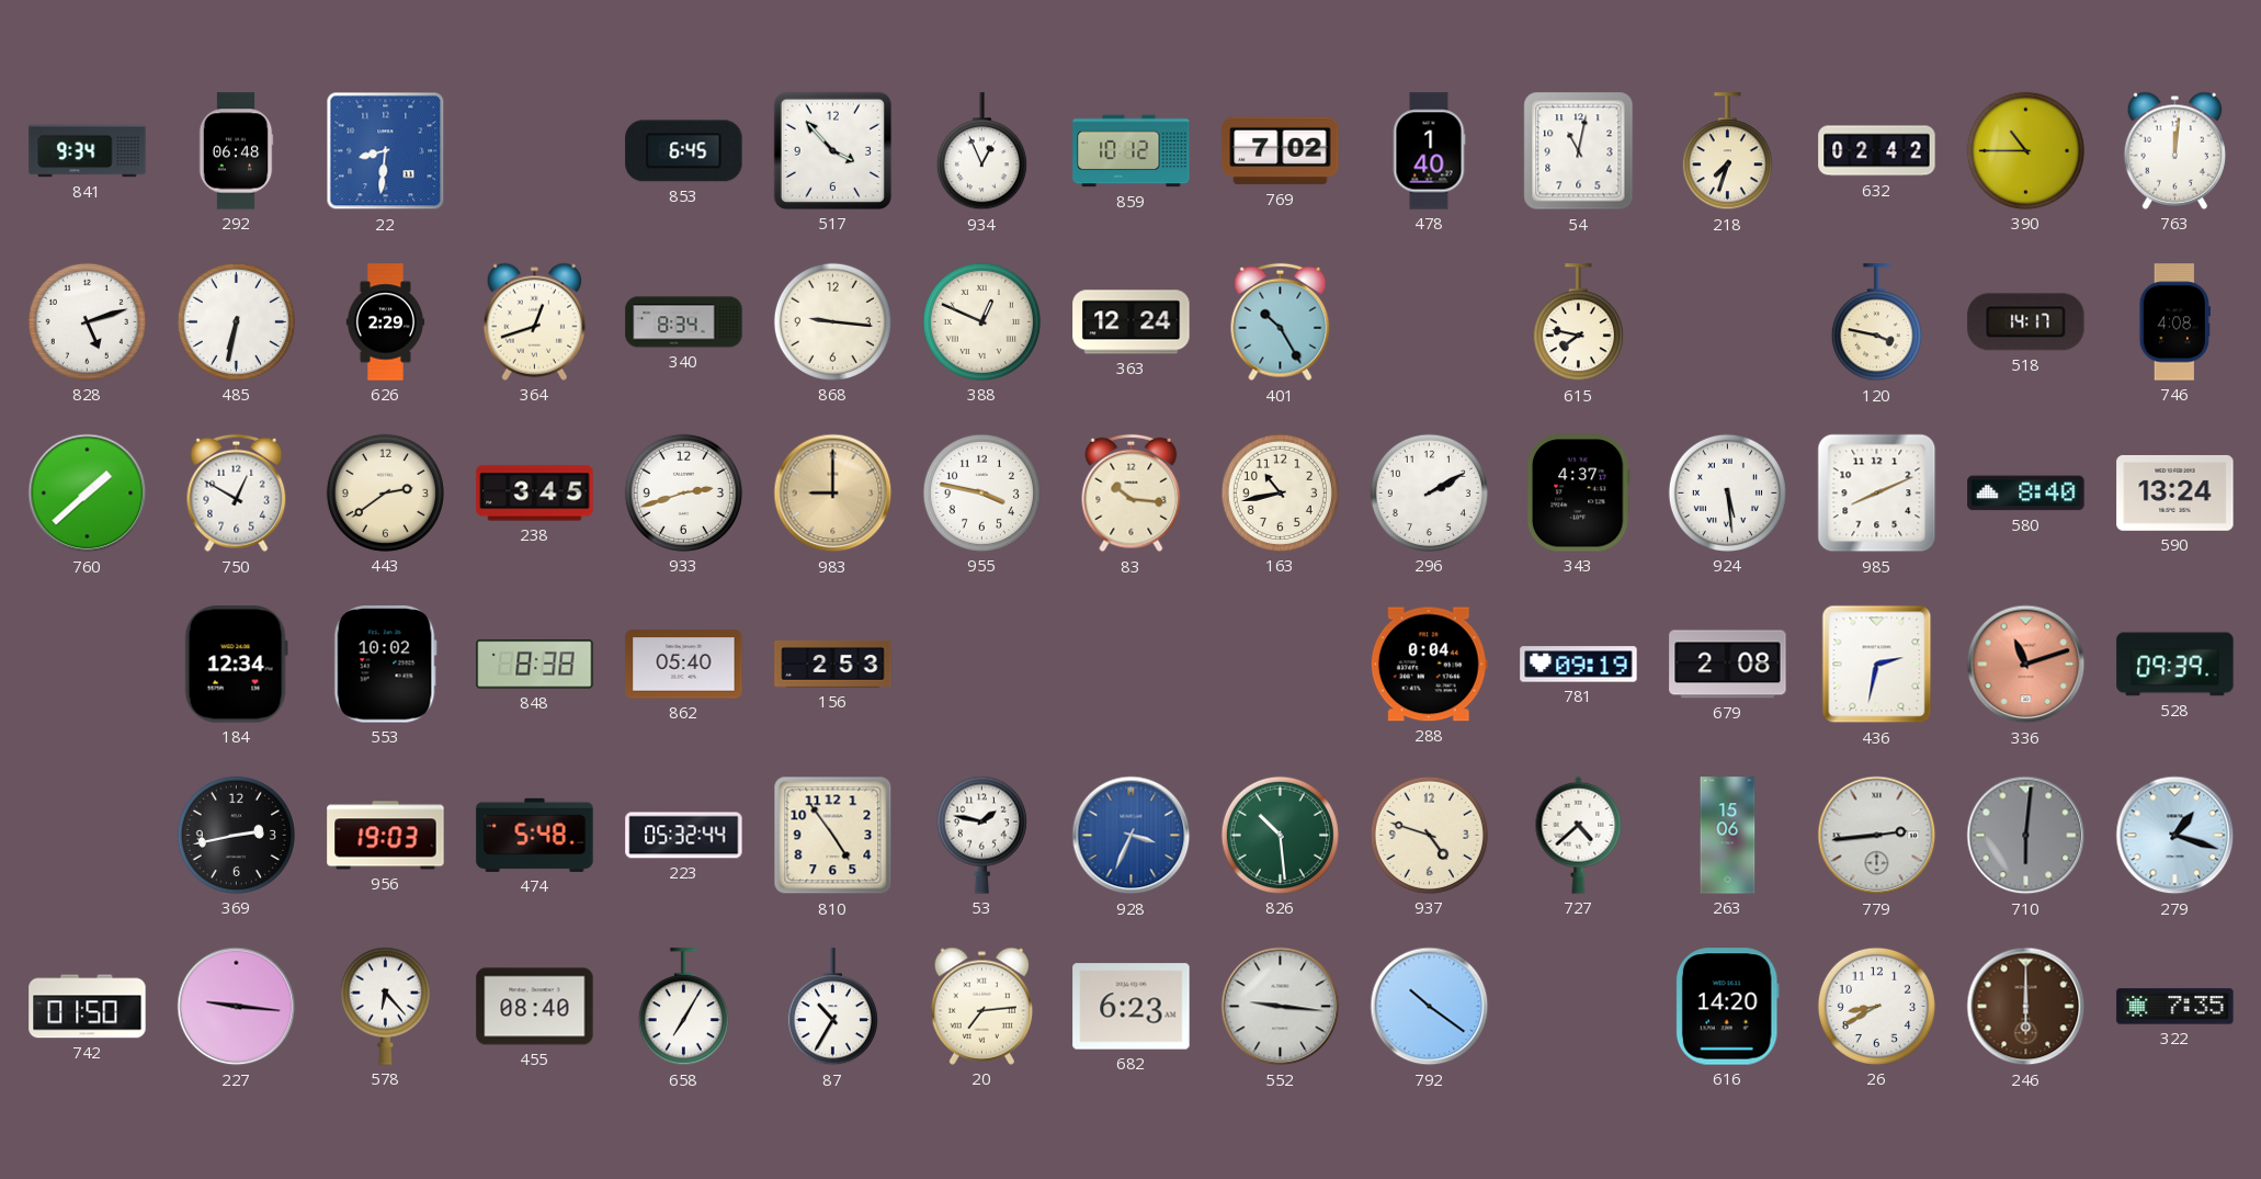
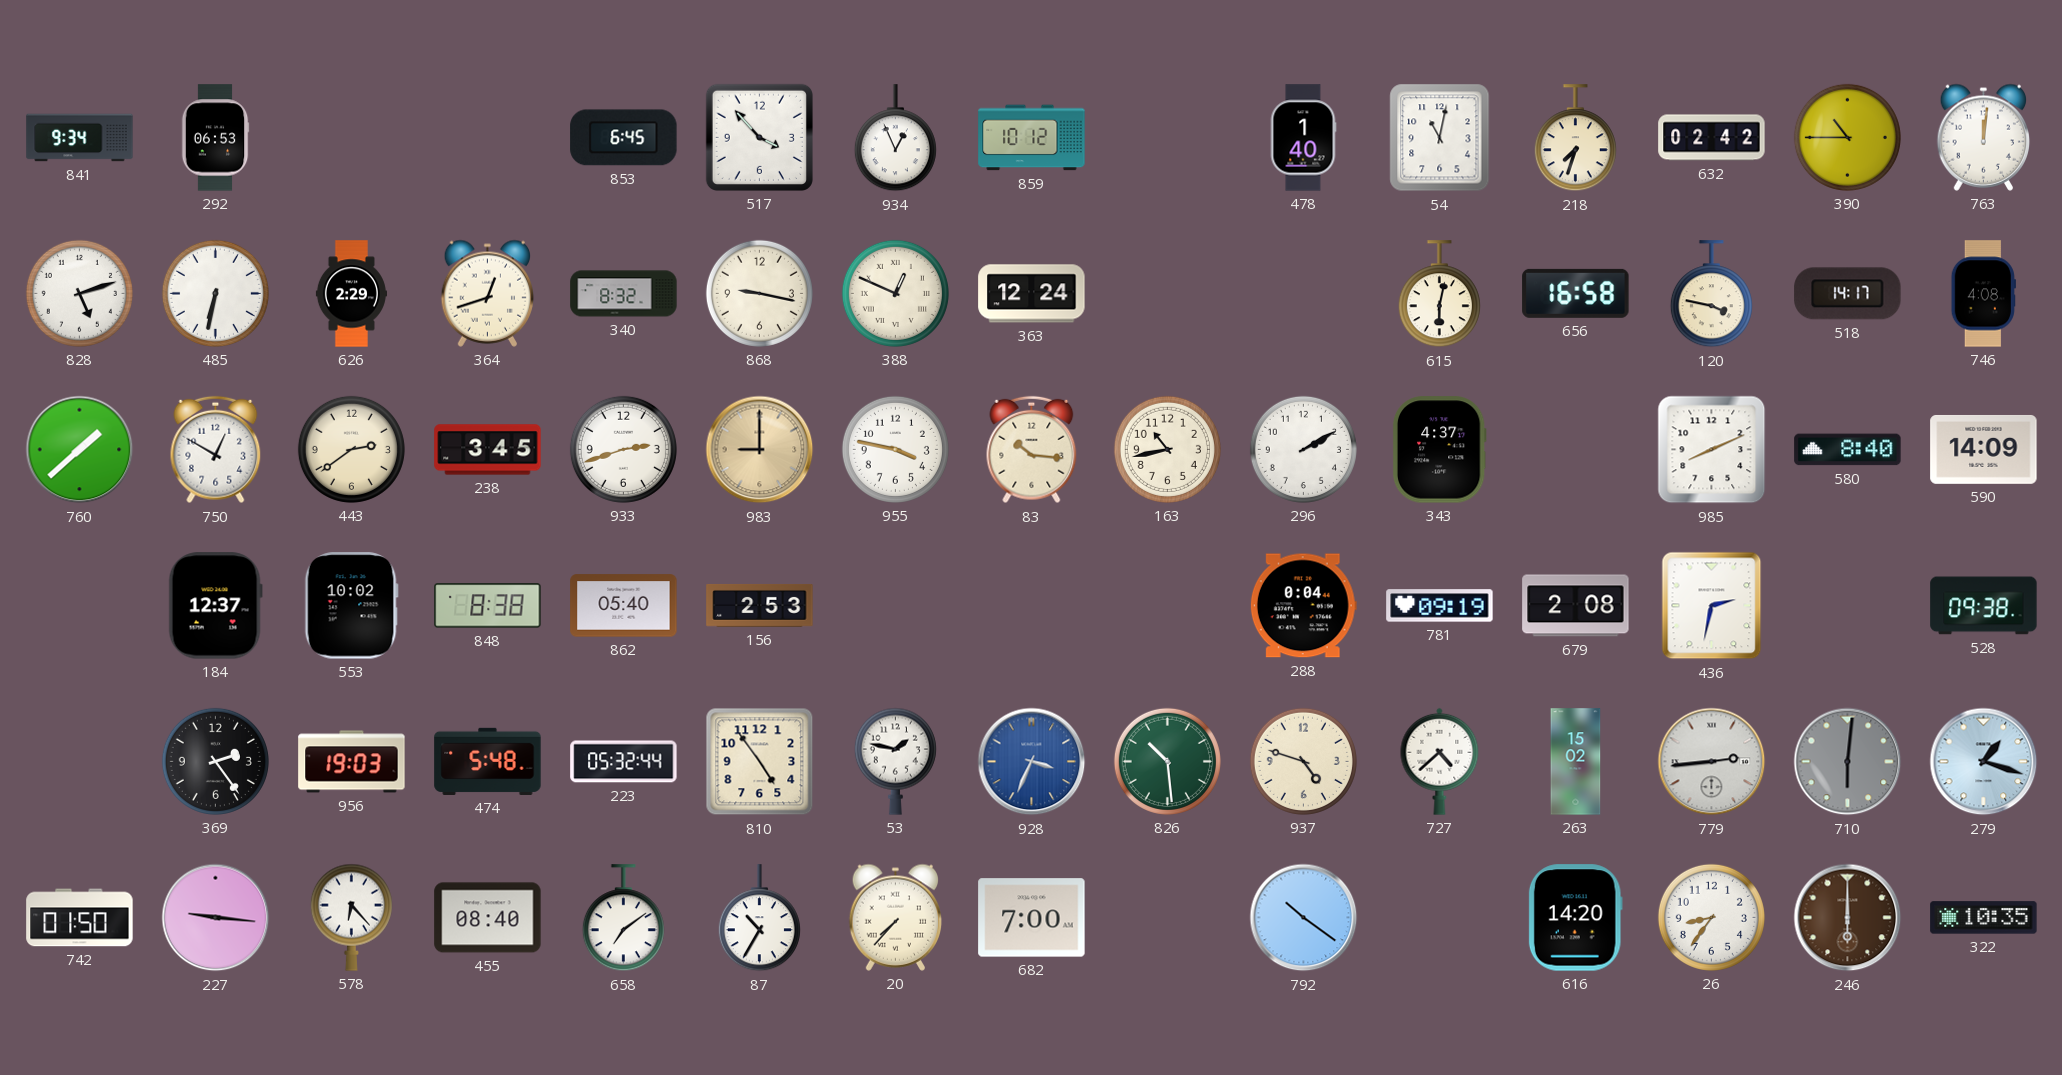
292: 06:48 -> 06:53 (215, 138)
22: 8:31 -> none (386, 151)
769: 7:02 -> none (1281, 151)
340: 8:34 -> 8:32 (624, 294)
868: 9:16 -> 9:17 (759, 293)
401: 10:25 -> none (1281, 322)
615: 7:47 -> 6:02 (1439, 294)
656: none -> 16:58 (1576, 293)
924: 5:29 -> none (1727, 492)
590: 13:24 -> 14:09 (1984, 449)
184: 12:34 -> 12:37 (215, 606)
336: 11:12 -> none (2026, 665)
528: 09:39 -> 09:38 (1984, 606)
369: 2:43 -> 2:24 (215, 761)
263: 15:06 -> 15:02 (1576, 762)
658: 7:05 -> 7:09 (623, 918)
20: 7:14 -> 7:37 (896, 917)
682: 6:23 -> 7:00 (1032, 918)
552: 9:16 -> none (1281, 1007)
26: 8:40 -> 8:36 (1711, 917)
322: 7:35 -> 10:35 (1984, 918)
